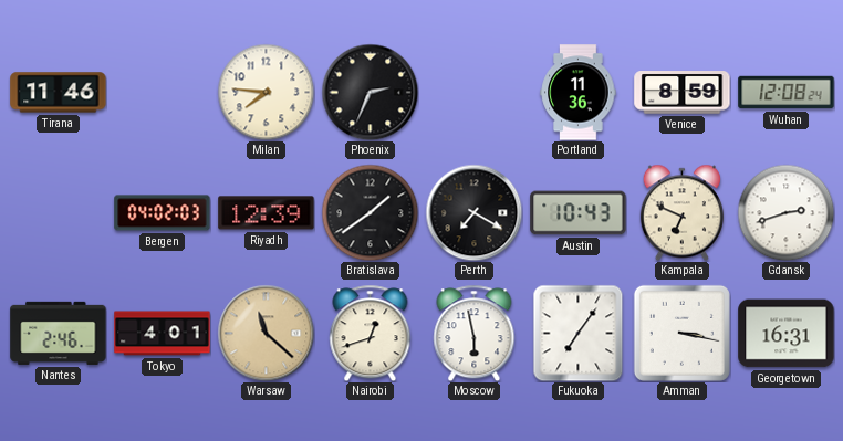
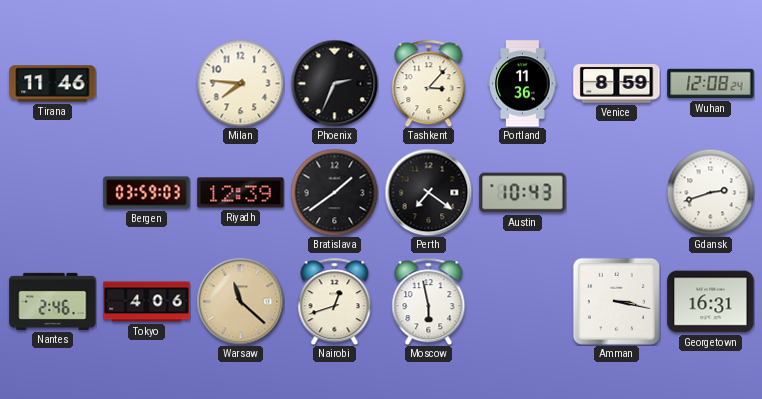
Tashkent: none -> 3:07 (429, 83)
Bergen: 04:02 -> 03:59 (147, 193)
Perth: 7:20 -> 7:21 (428, 192)
Kampala: 6:49 -> none (681, 212)
Tokyo: 4:01 -> 4:06 (147, 302)
Fukuoka: 7:06 -> none (579, 333)
